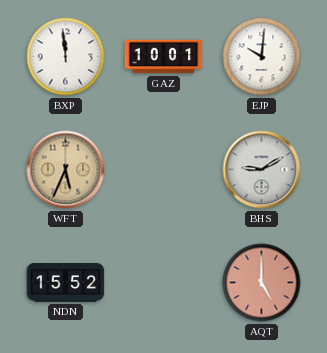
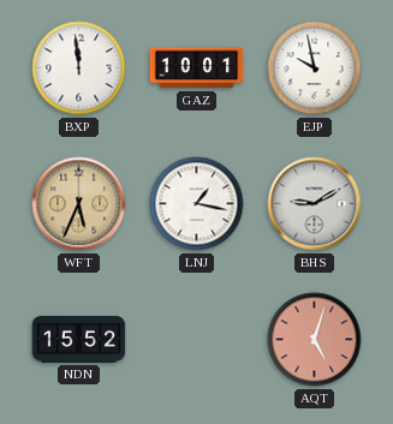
EJP: 10:01 -> 9:58 (315, 68)
LNJ: none -> 1:17 (197, 204)
AQT: 5:00 -> 5:03 (315, 340)
